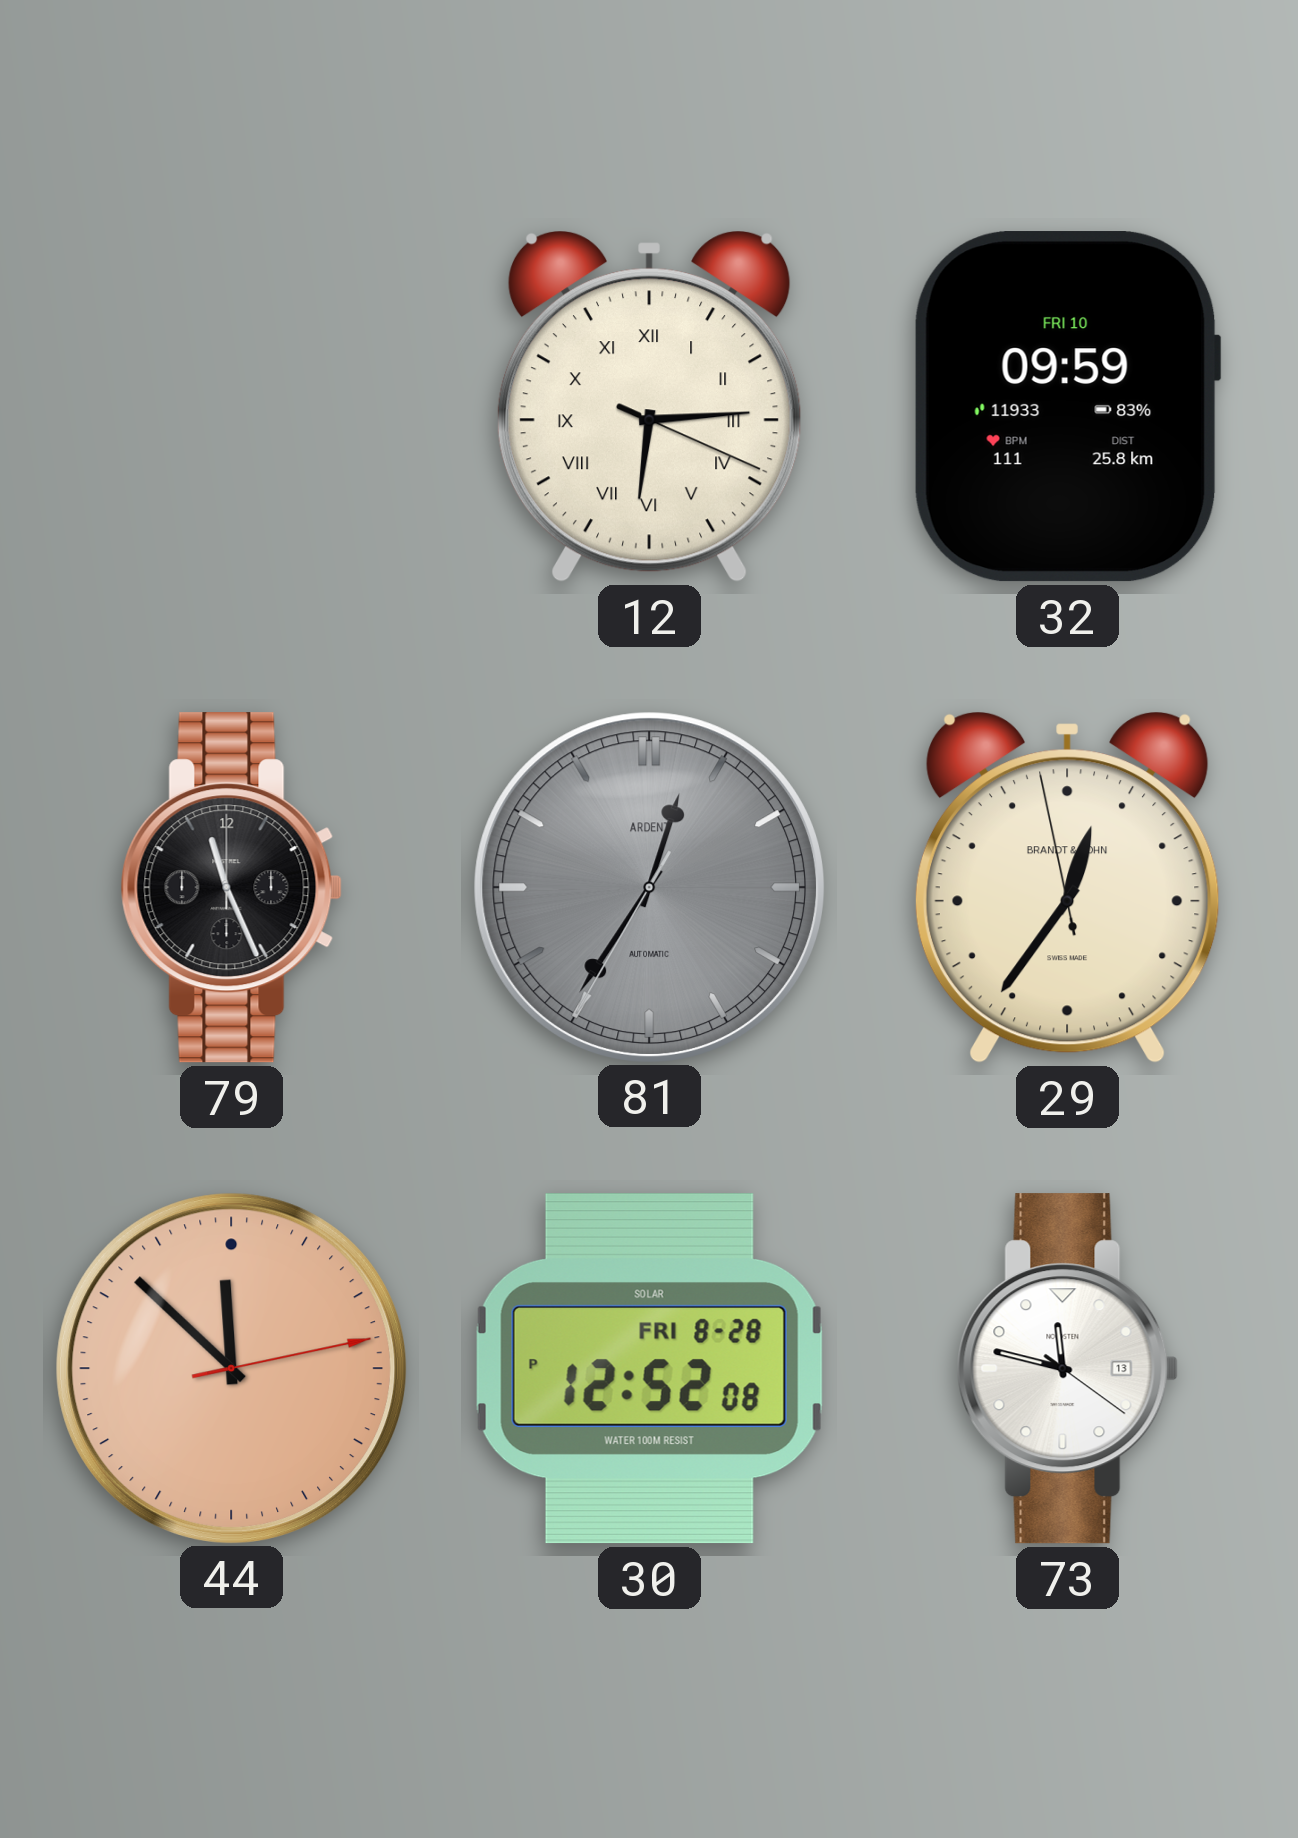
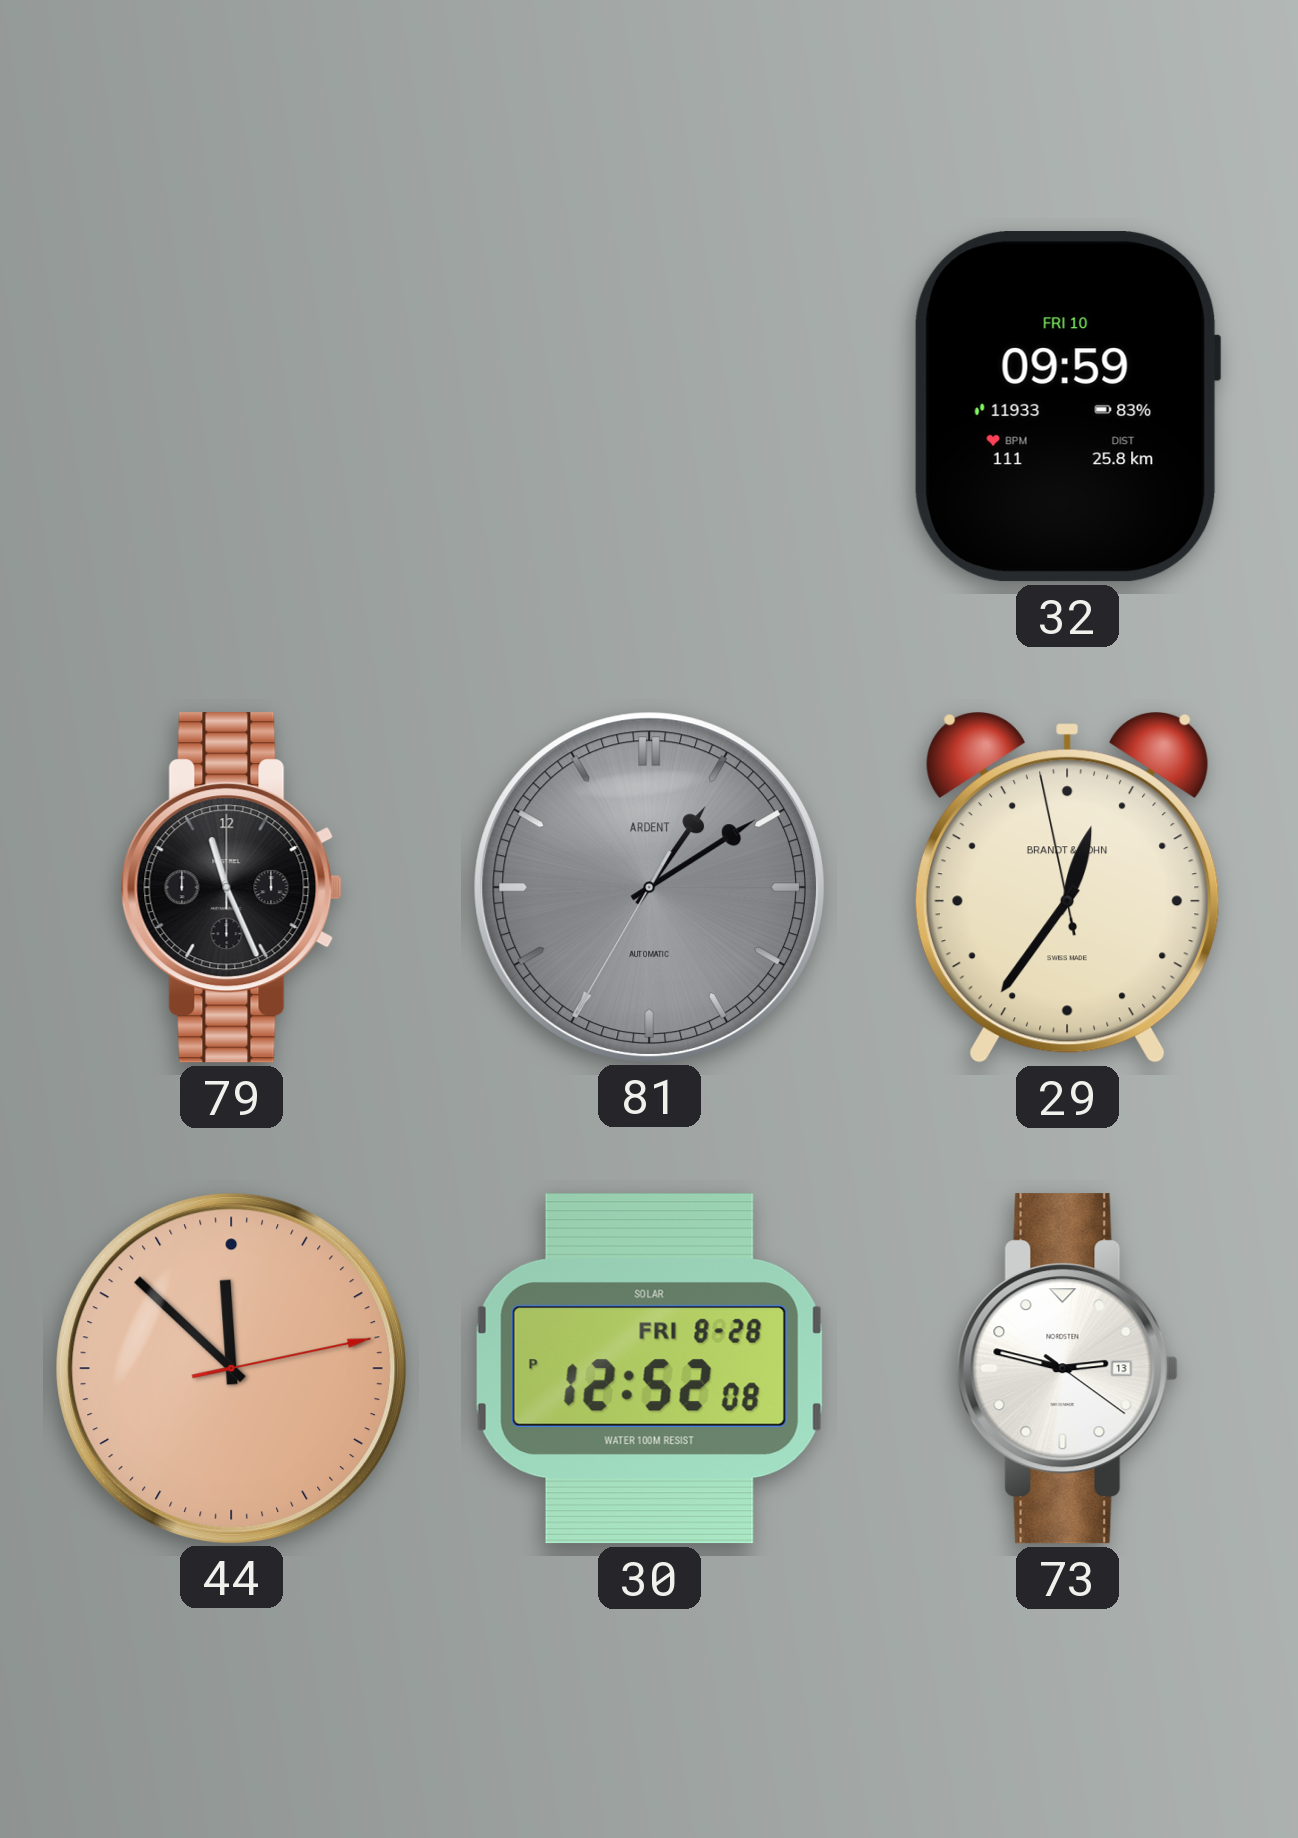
12: 6:14 -> none (649, 406)
81: 12:35 -> 1:09 (649, 887)
73: 11:47 -> 2:47 (1067, 1369)
